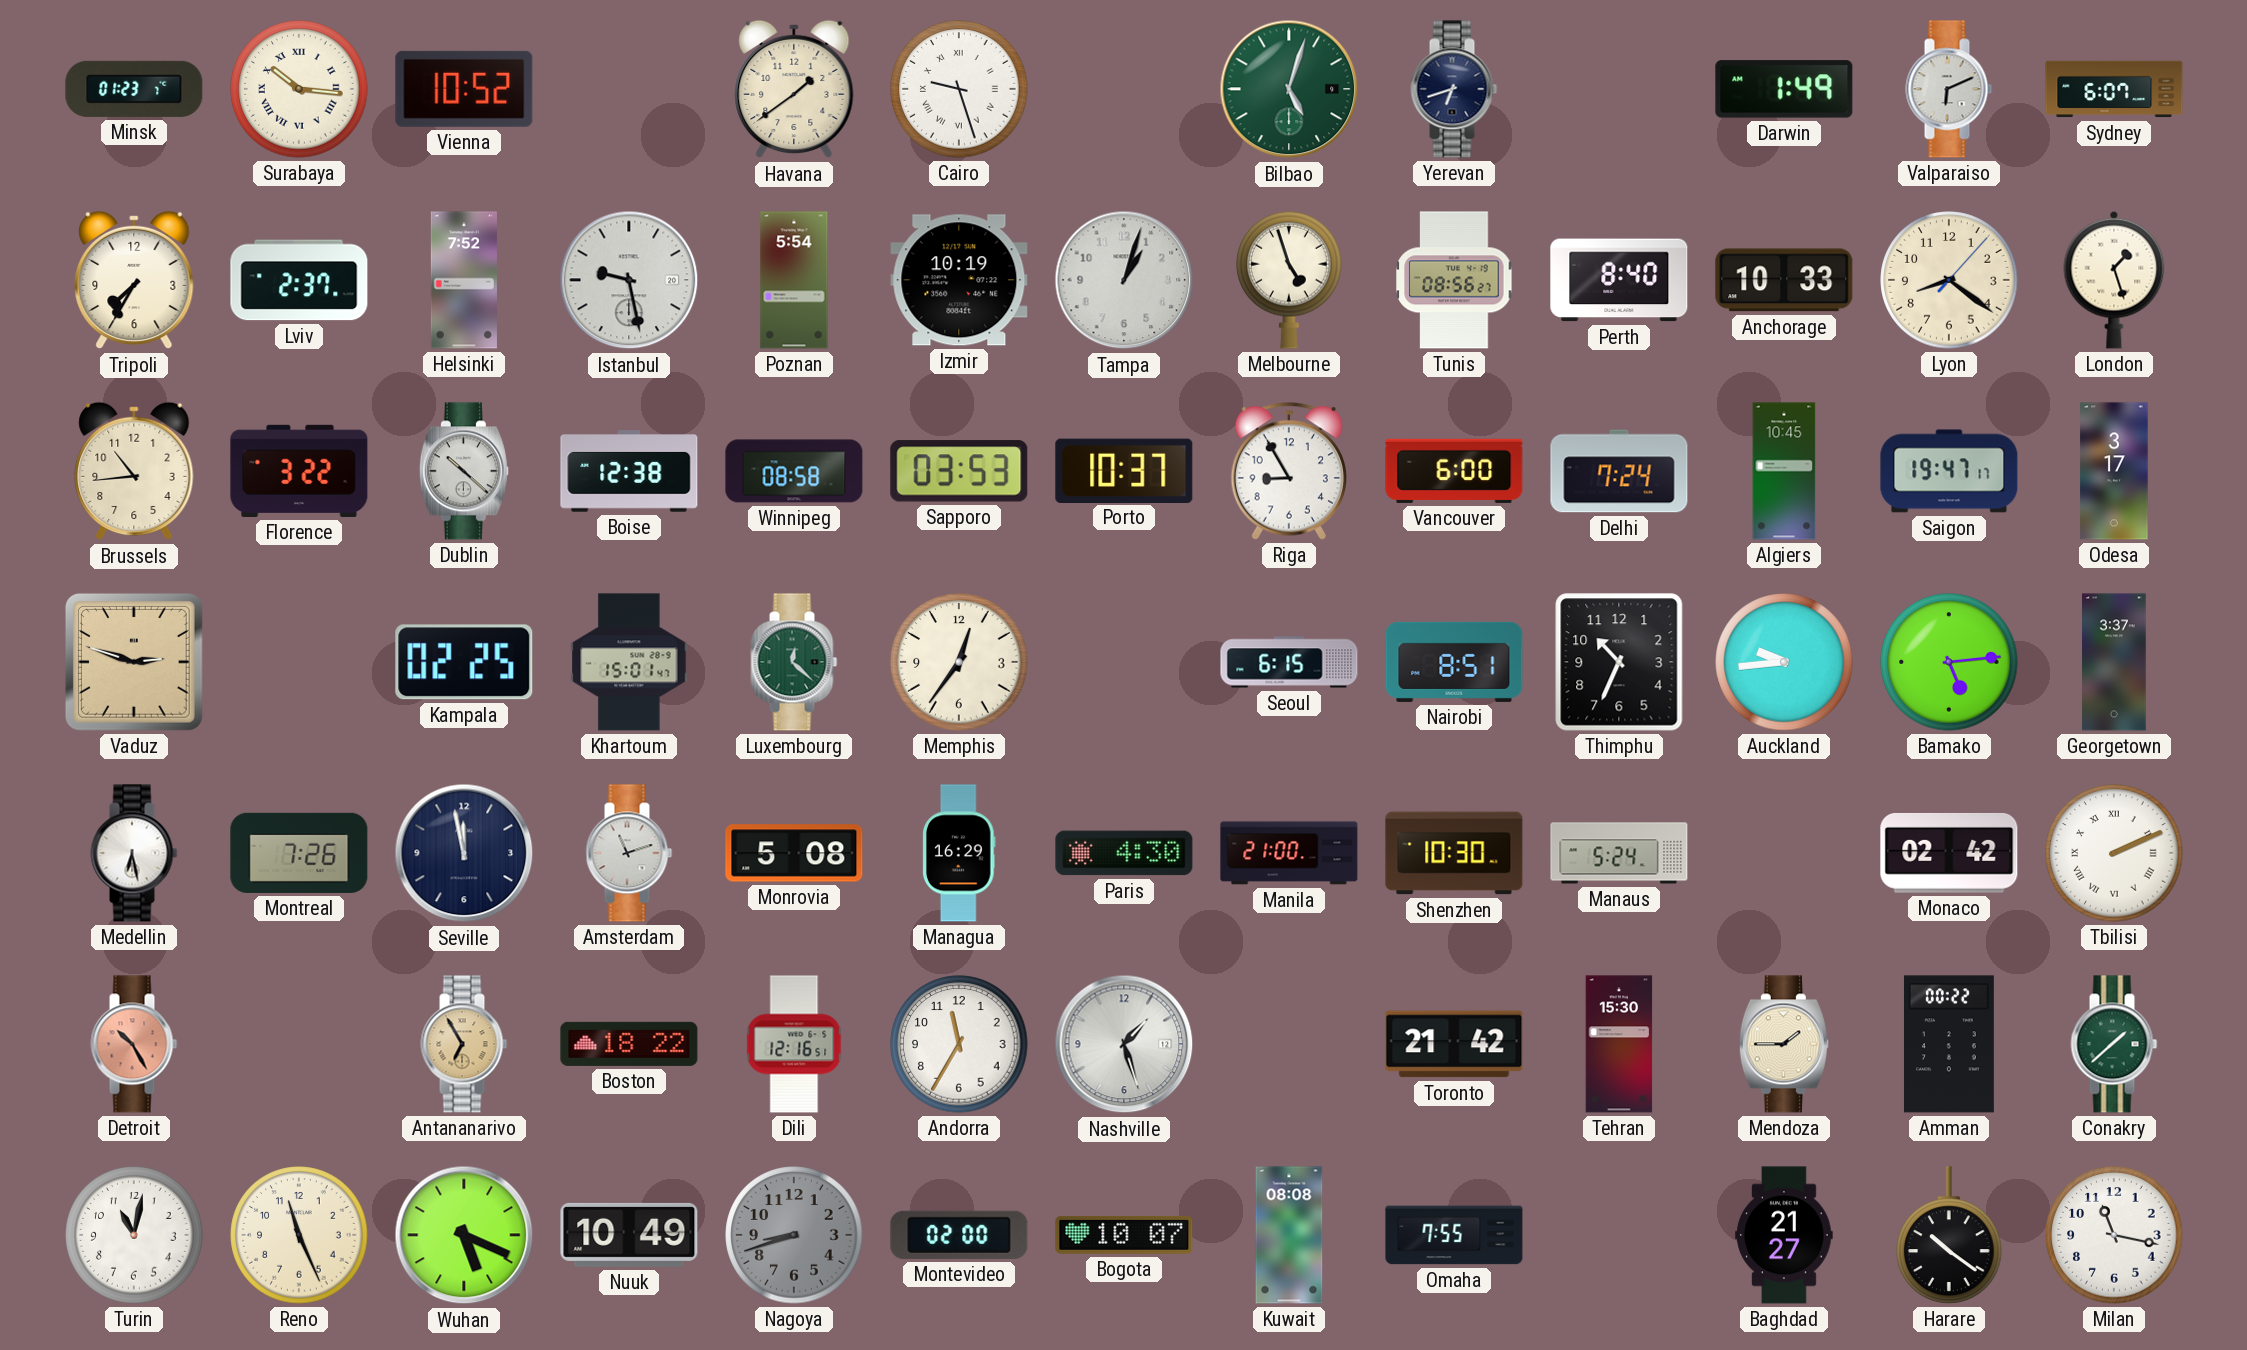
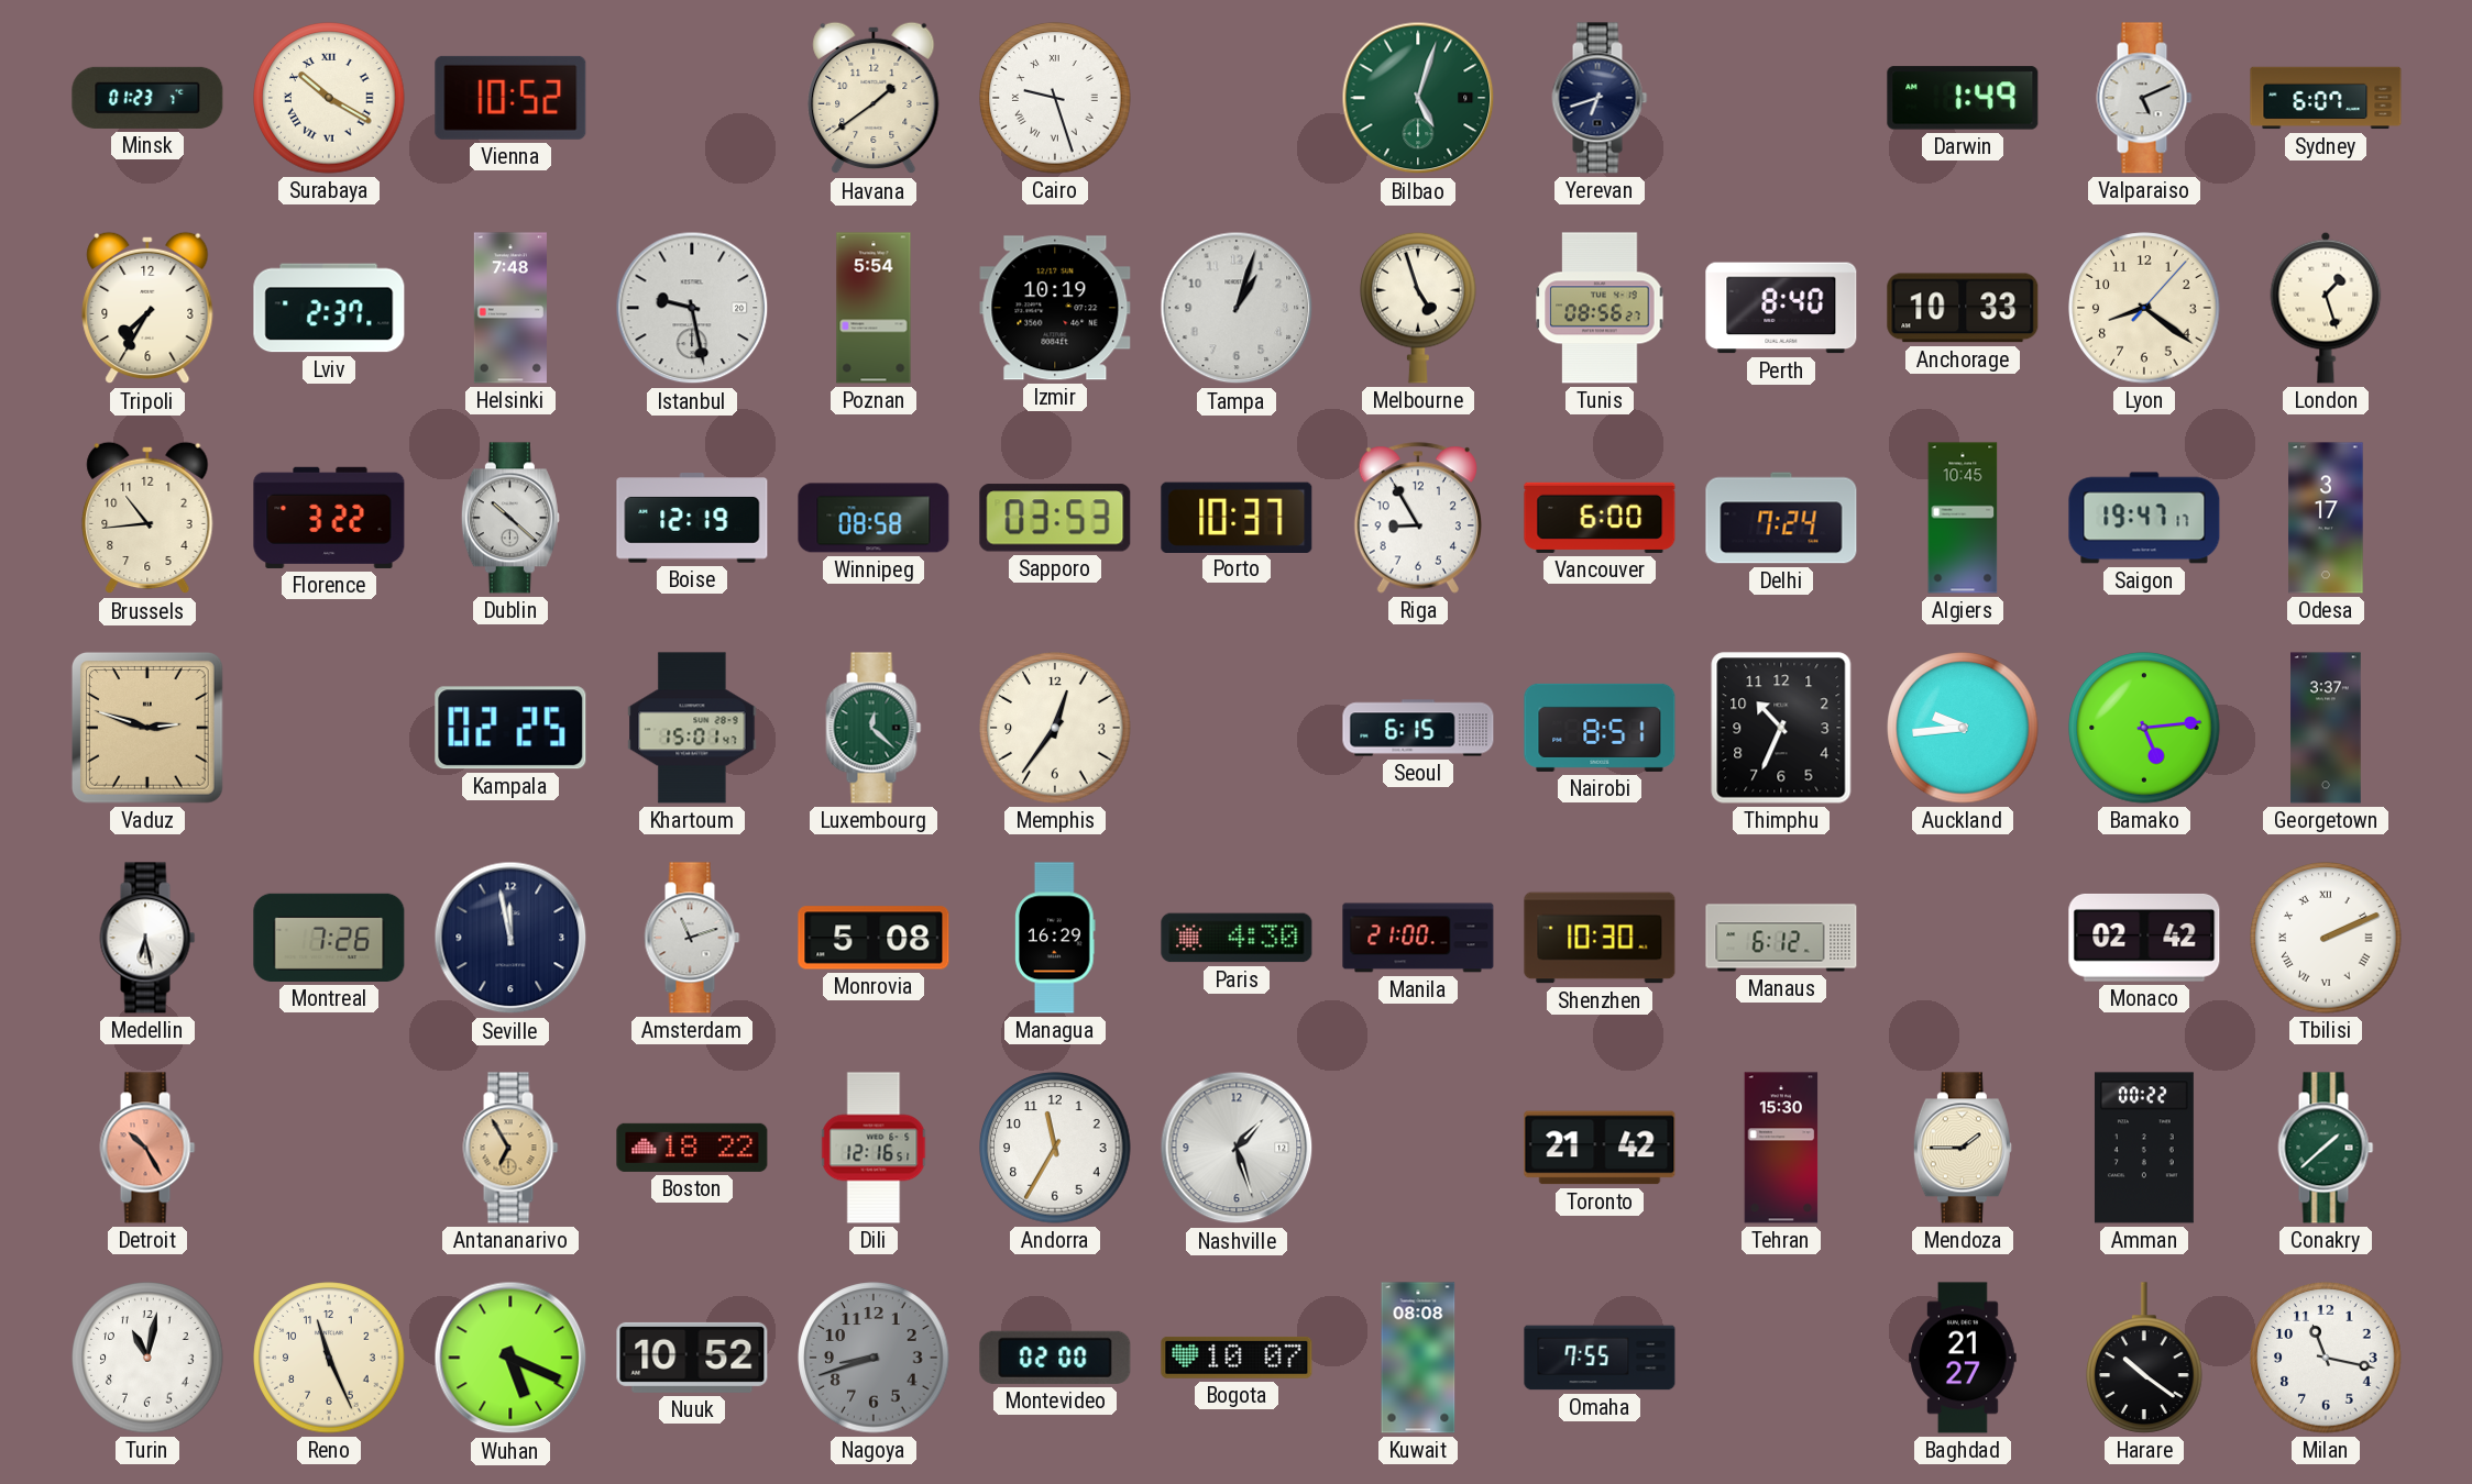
Surabaya: 10:16 -> 10:20 (329, 98)
Valparaiso: 6:11 -> 5:11 (2144, 98)
Helsinki: 7:52 -> 7:48 (510, 308)
Boise: 12:38 -> 12:19 (692, 518)
Manaus: 5:24 -> 6:12 (1781, 938)
Nuuk: 10:49 -> 10:52 (692, 1358)
